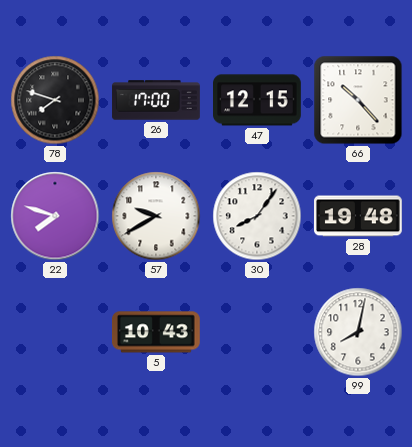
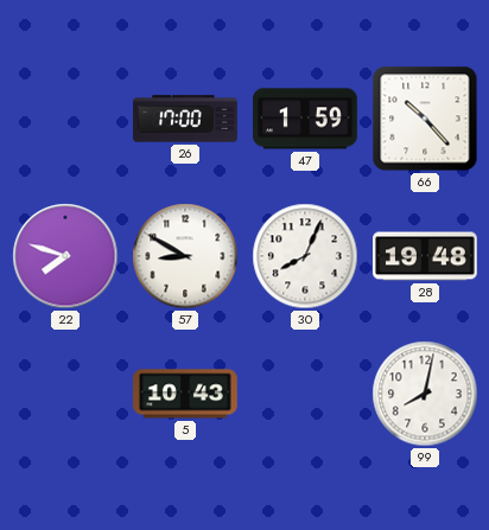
78: 7:48 -> none (55, 100)
47: 12:15 -> 1:59 (306, 119)
57: 9:40 -> 8:50 (185, 256)
30: 8:06 -> 8:04 (305, 256)
